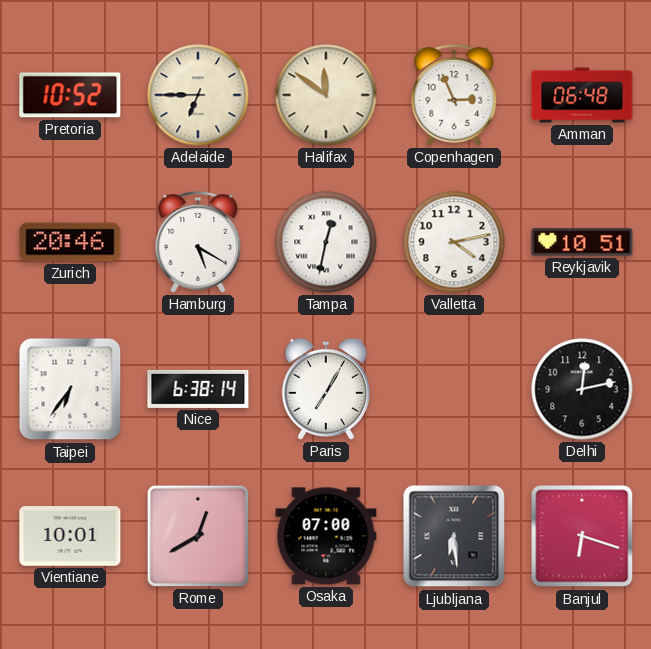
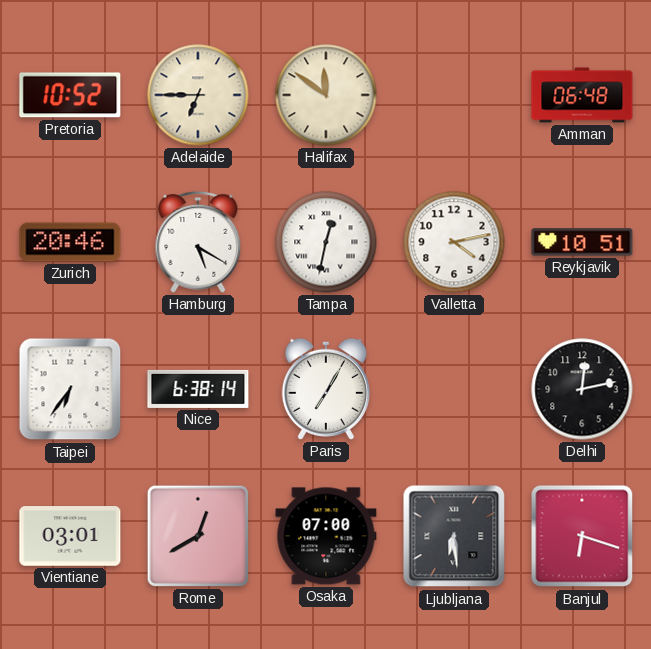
Copenhagen: 2:56 -> none (454, 96)
Vientiane: 10:01 -> 03:01 (70, 536)
